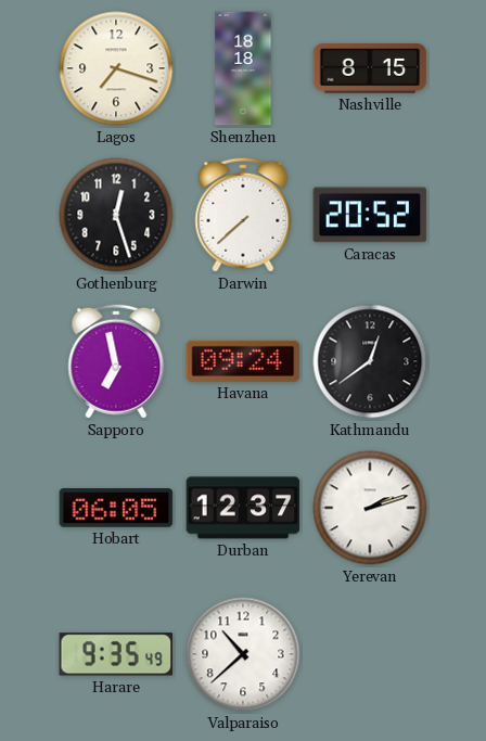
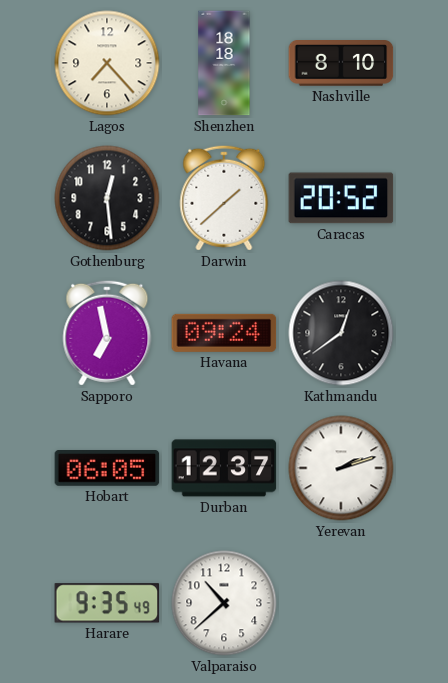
Lagos: 7:18 -> 7:23 (107, 63)
Nashville: 8:15 -> 8:10 (341, 64)
Gothenburg: 12:27 -> 12:29 (107, 198)
Darwin: 7:38 -> 1:38 (224, 198)
